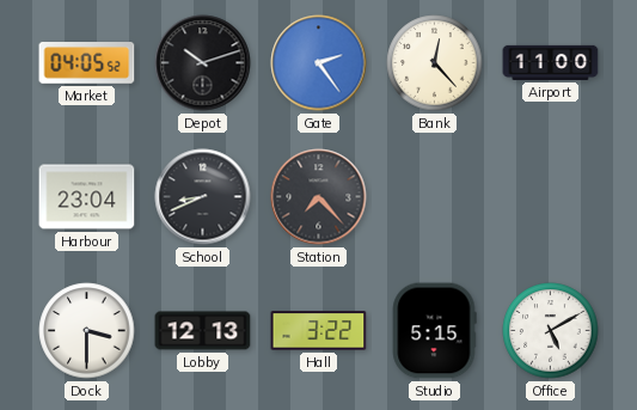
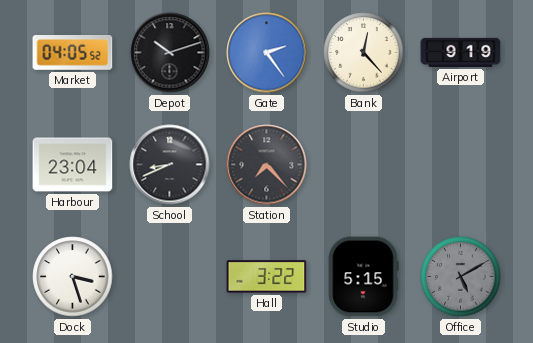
Airport: 11:00 -> 9:19 (461, 52)
Dock: 3:30 -> 3:27 (73, 277)
Lobby: 12:13 -> none (203, 331)
Office dial: white -> grey (461, 277)
